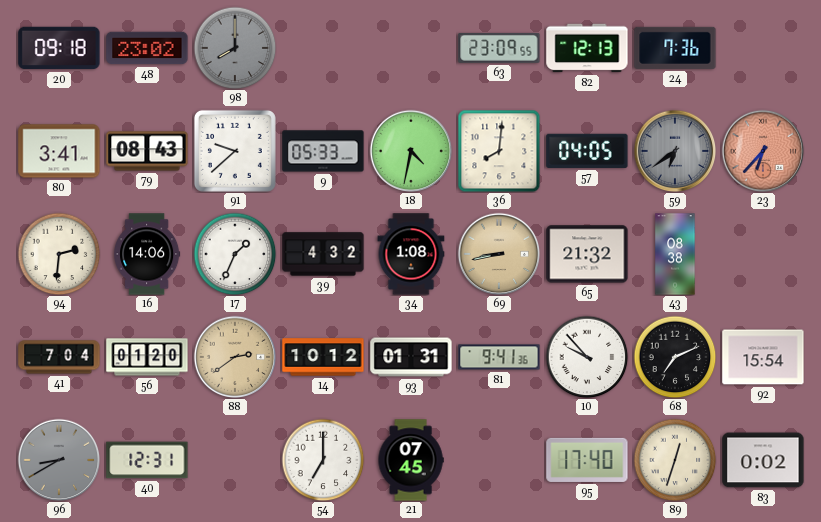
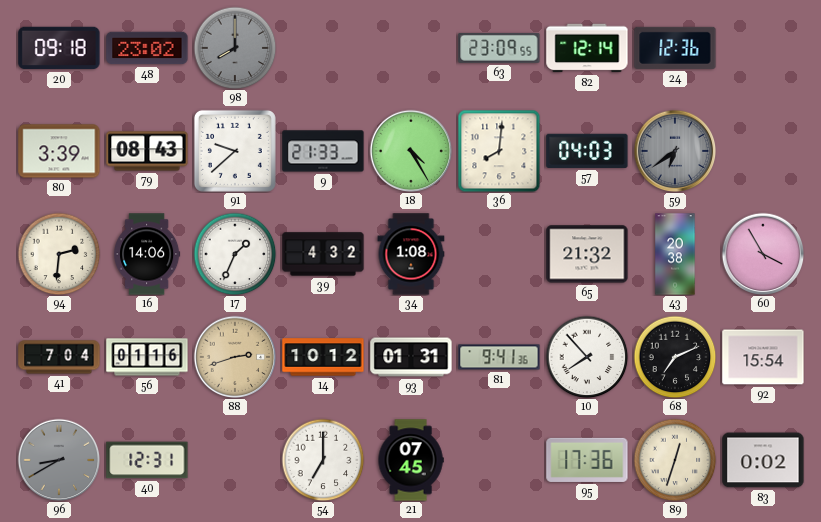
82: 12:13 -> 12:14 (587, 48)
24: 7:36 -> 12:36 (675, 48)
80: 3:41 -> 3:39 (59, 151)
9: 05:33 -> 21:33 (323, 151)
18: 4:32 -> 4:25 (411, 151)
57: 04:05 -> 04:03 (587, 151)
23: 6:37 -> none (763, 151)
69: 8:43 -> none (499, 254)
43: 08:38 -> 20:38 (675, 254)
60: none -> 3:55 (763, 254)
56: 01:20 -> 01:16 (147, 357)
88: 2:39 -> 2:42 (235, 357)
10: 9:53 -> 7:53 (587, 357)
95: 17:40 -> 17:36 (587, 460)
